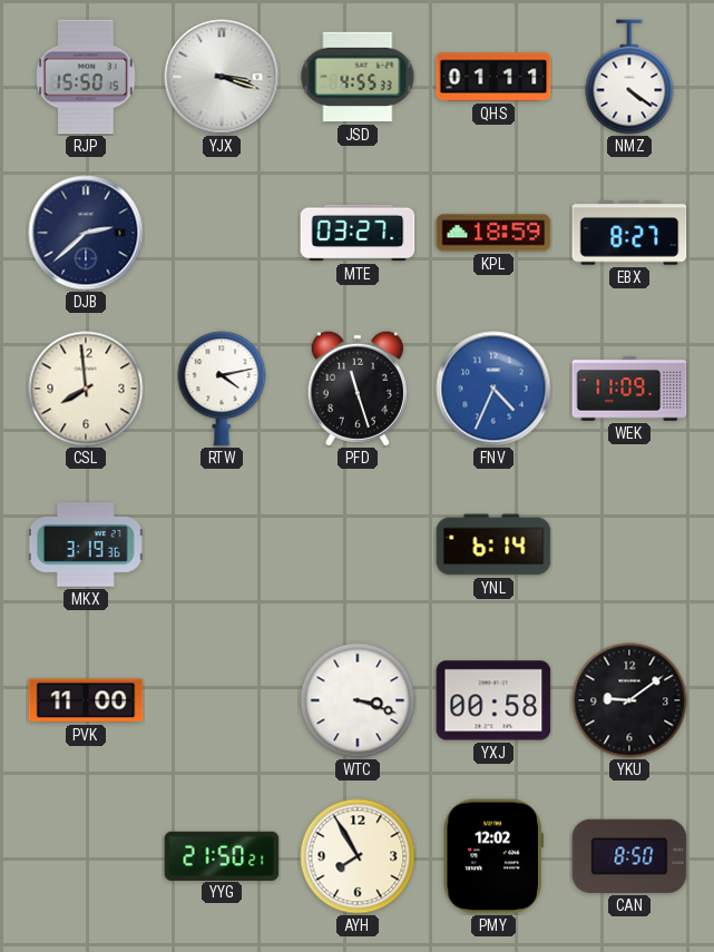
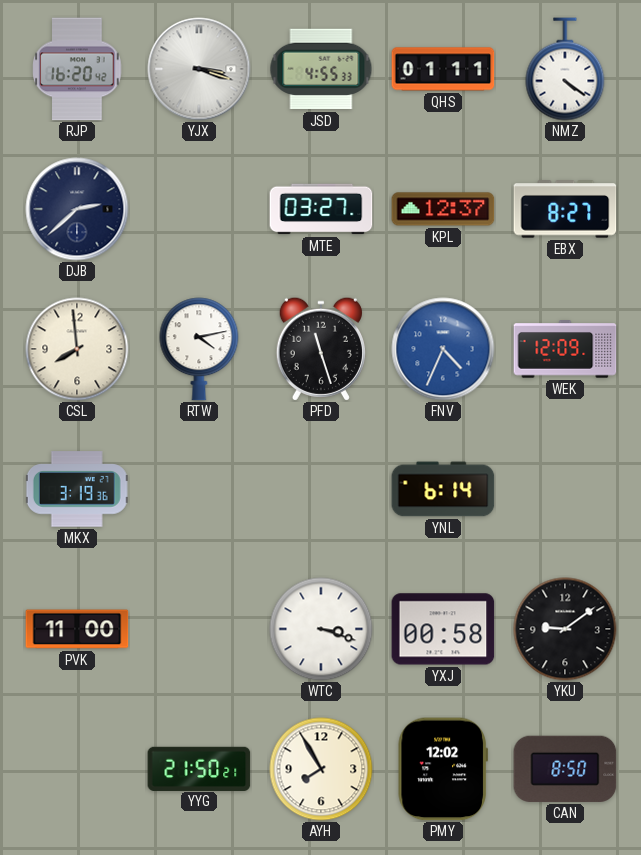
RJP: 15:50 -> 16:20 (77, 69)
KPL: 18:59 -> 12:37 (443, 209)
WEK: 11:09 -> 12:09 (565, 349)
